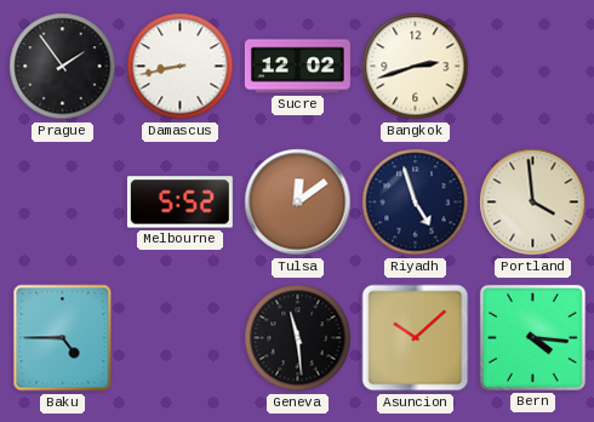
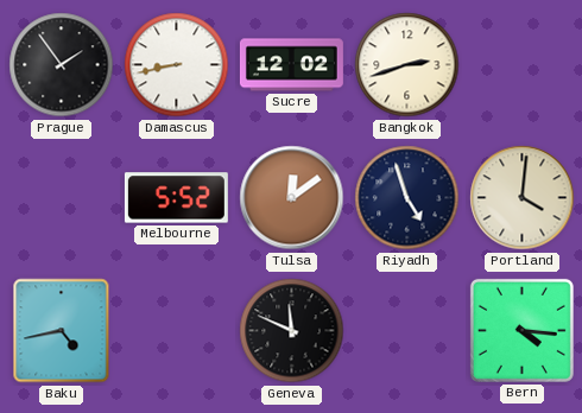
Portland: 3:59 -> 4:01 (523, 198)
Baku: 4:45 -> 4:43 (62, 331)
Geneva: 11:29 -> 11:49 (292, 331)
Asuncion: 10:08 -> none (416, 338)
